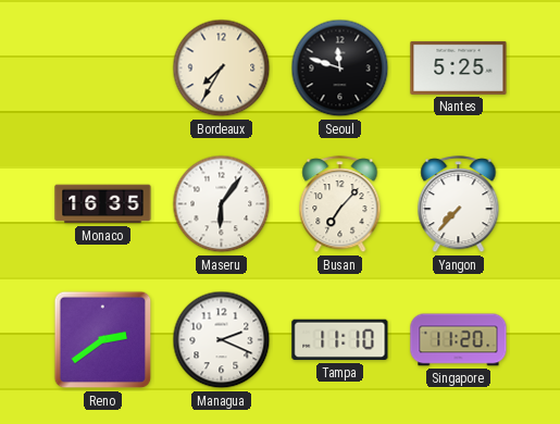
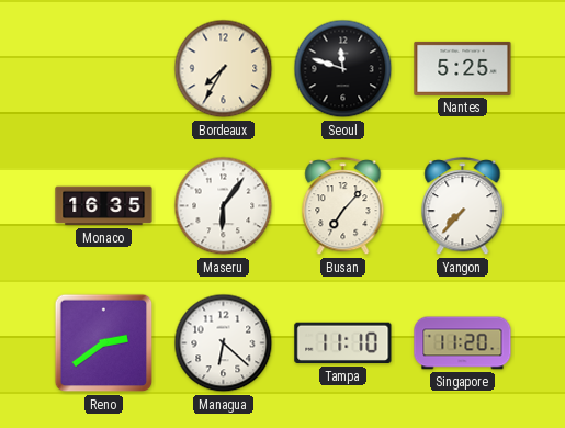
Managua: 2:19 -> 6:22 (224, 343)
